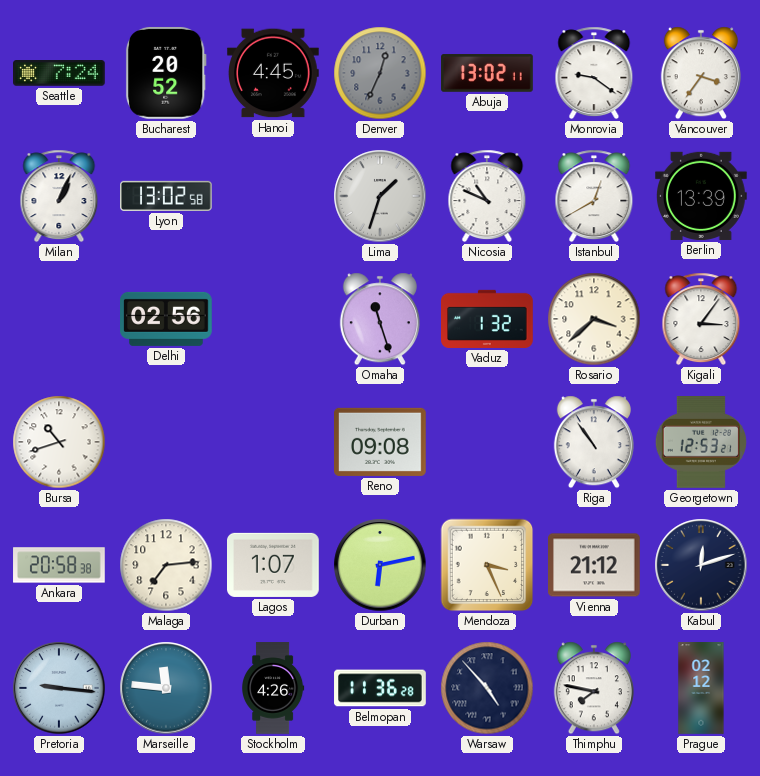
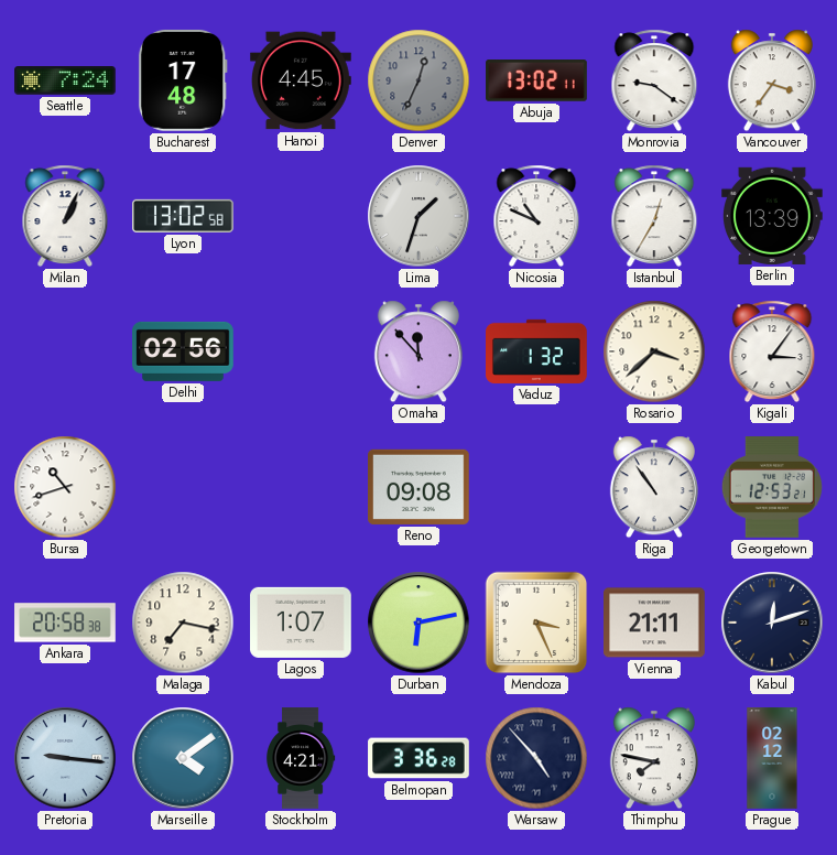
Bucharest: 20:52 -> 17:48 (183, 80)
Istanbul: 12:40 -> 12:35 (654, 216)
Omaha: 11:27 -> 11:53 (418, 351)
Malaga: 7:14 -> 7:17 (183, 623)
Vienna: 21:12 -> 21:11 (655, 623)
Marseille: 11:46 -> 4:09 (183, 758)
Stockholm: 4:26 -> 4:21 (302, 758)
Belmopan: 11:36 -> 3:36 (418, 758)
